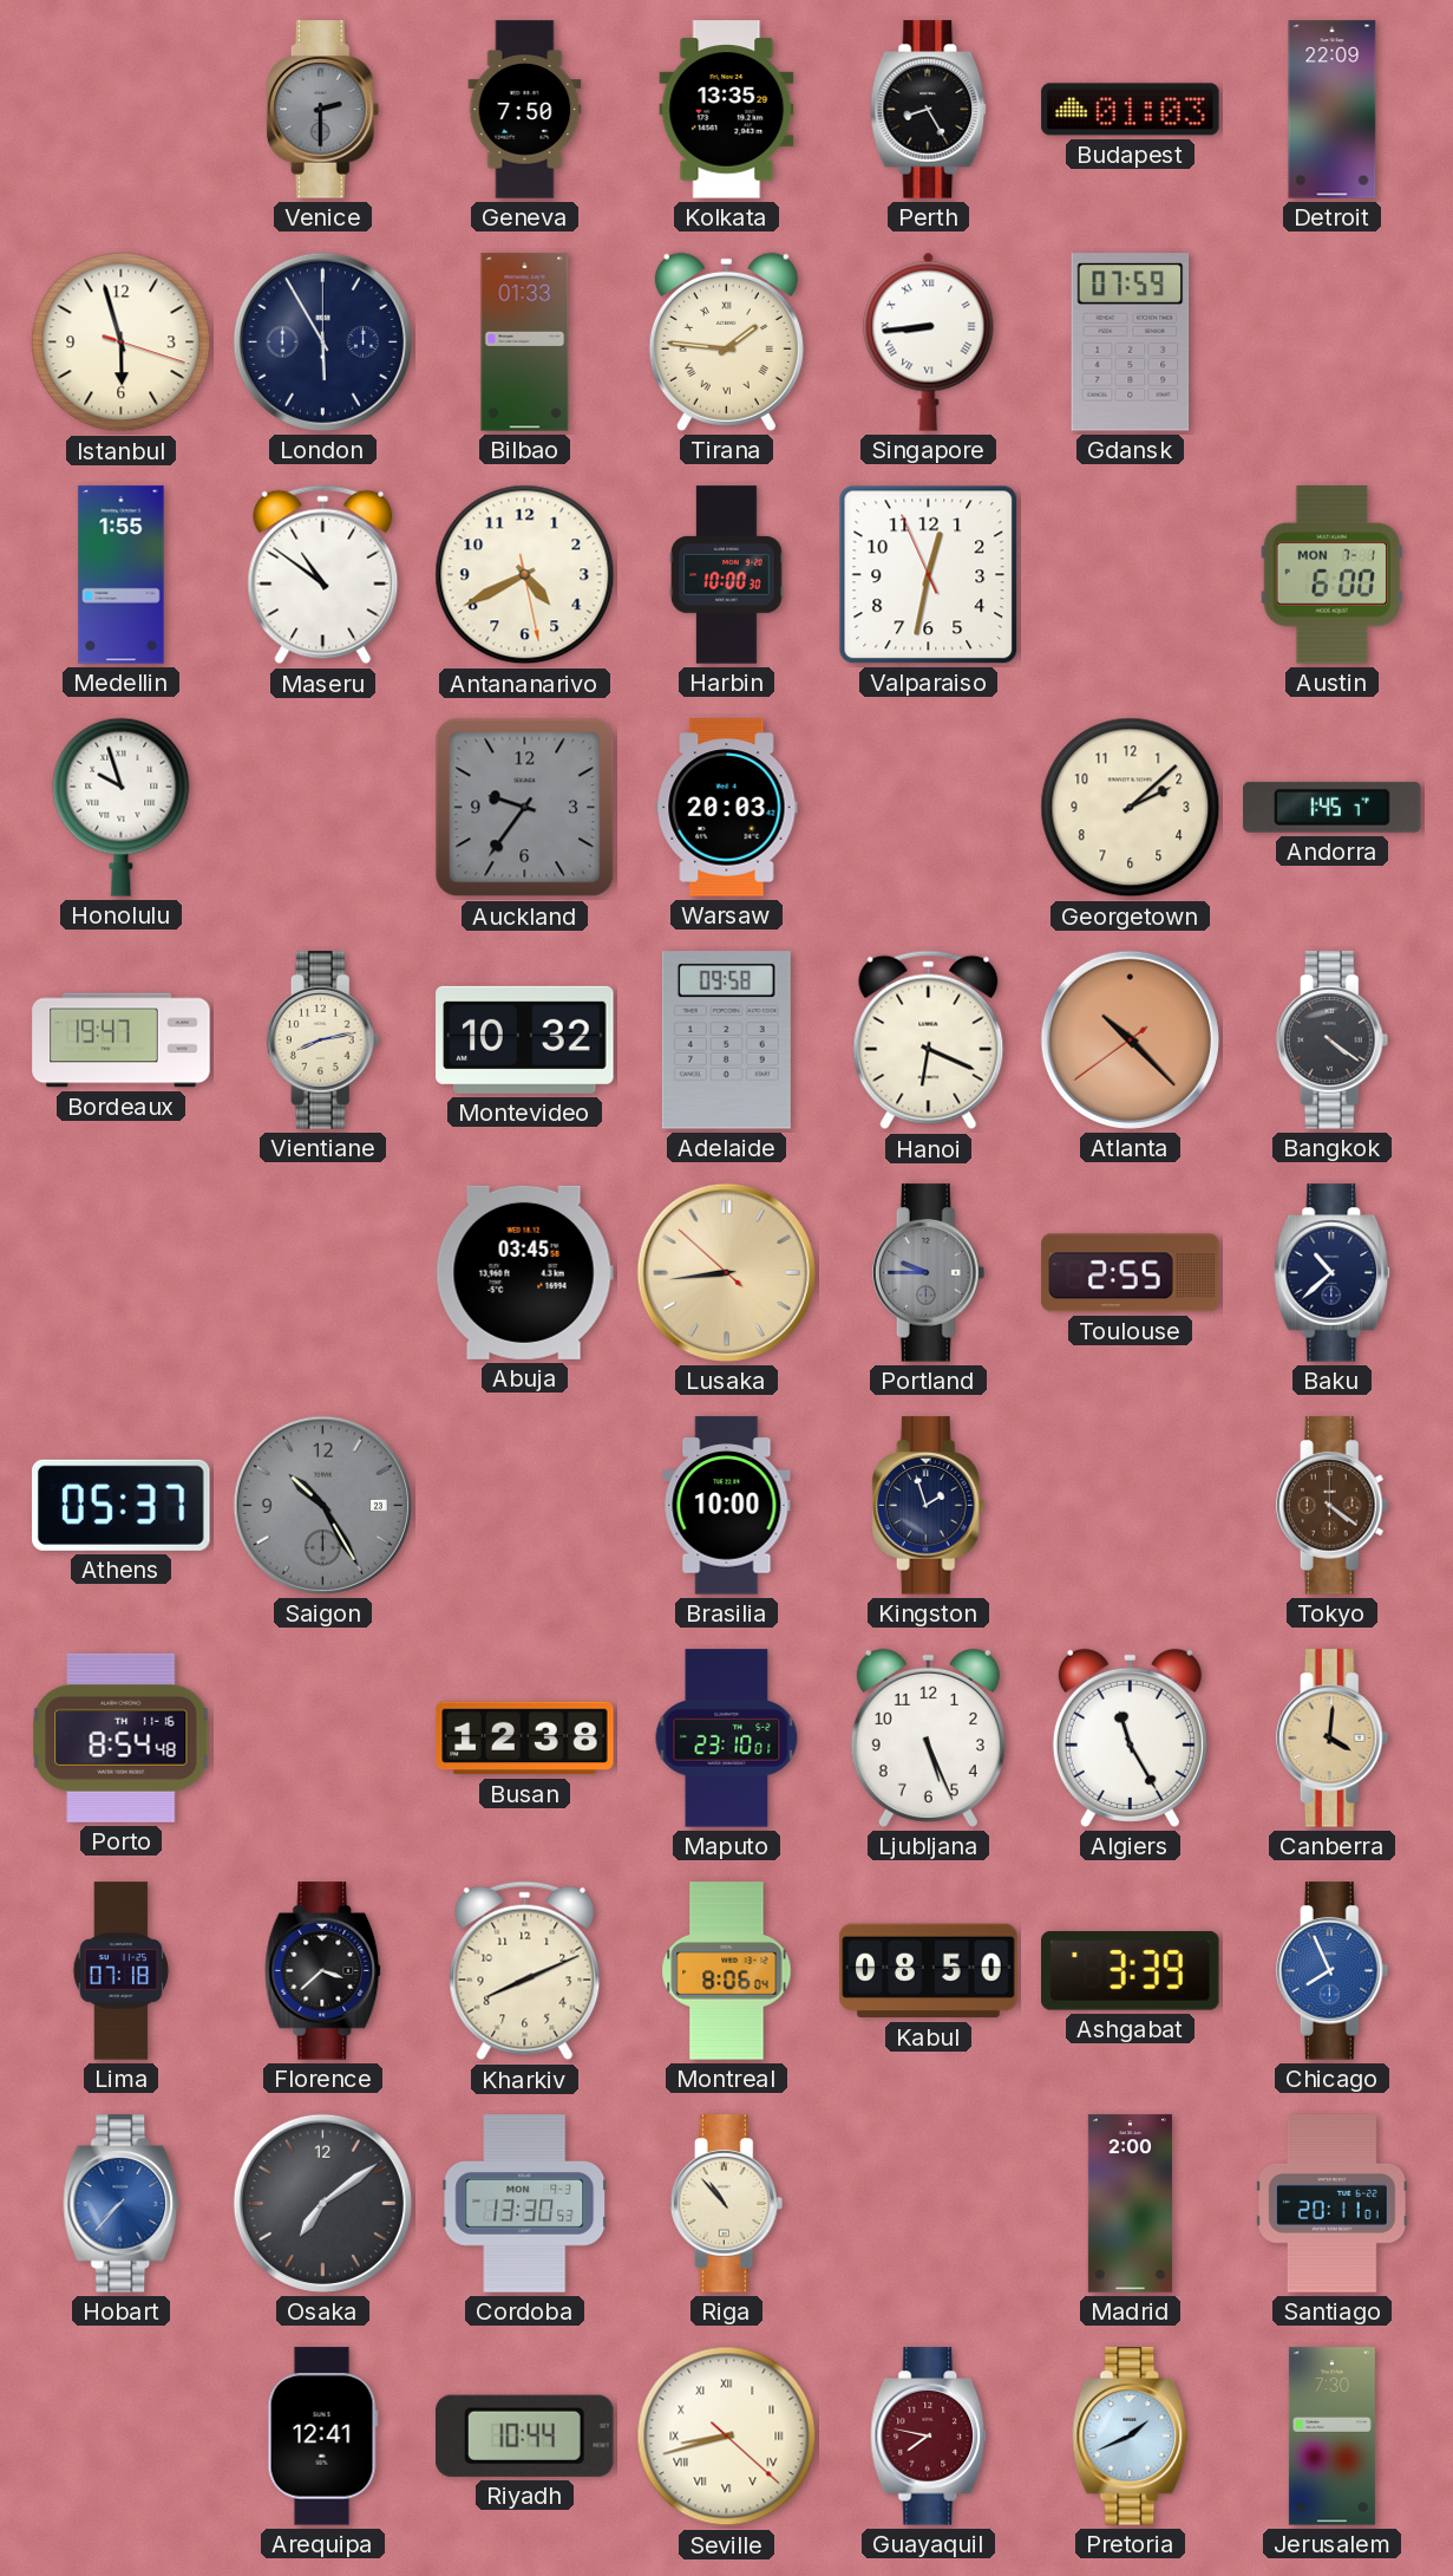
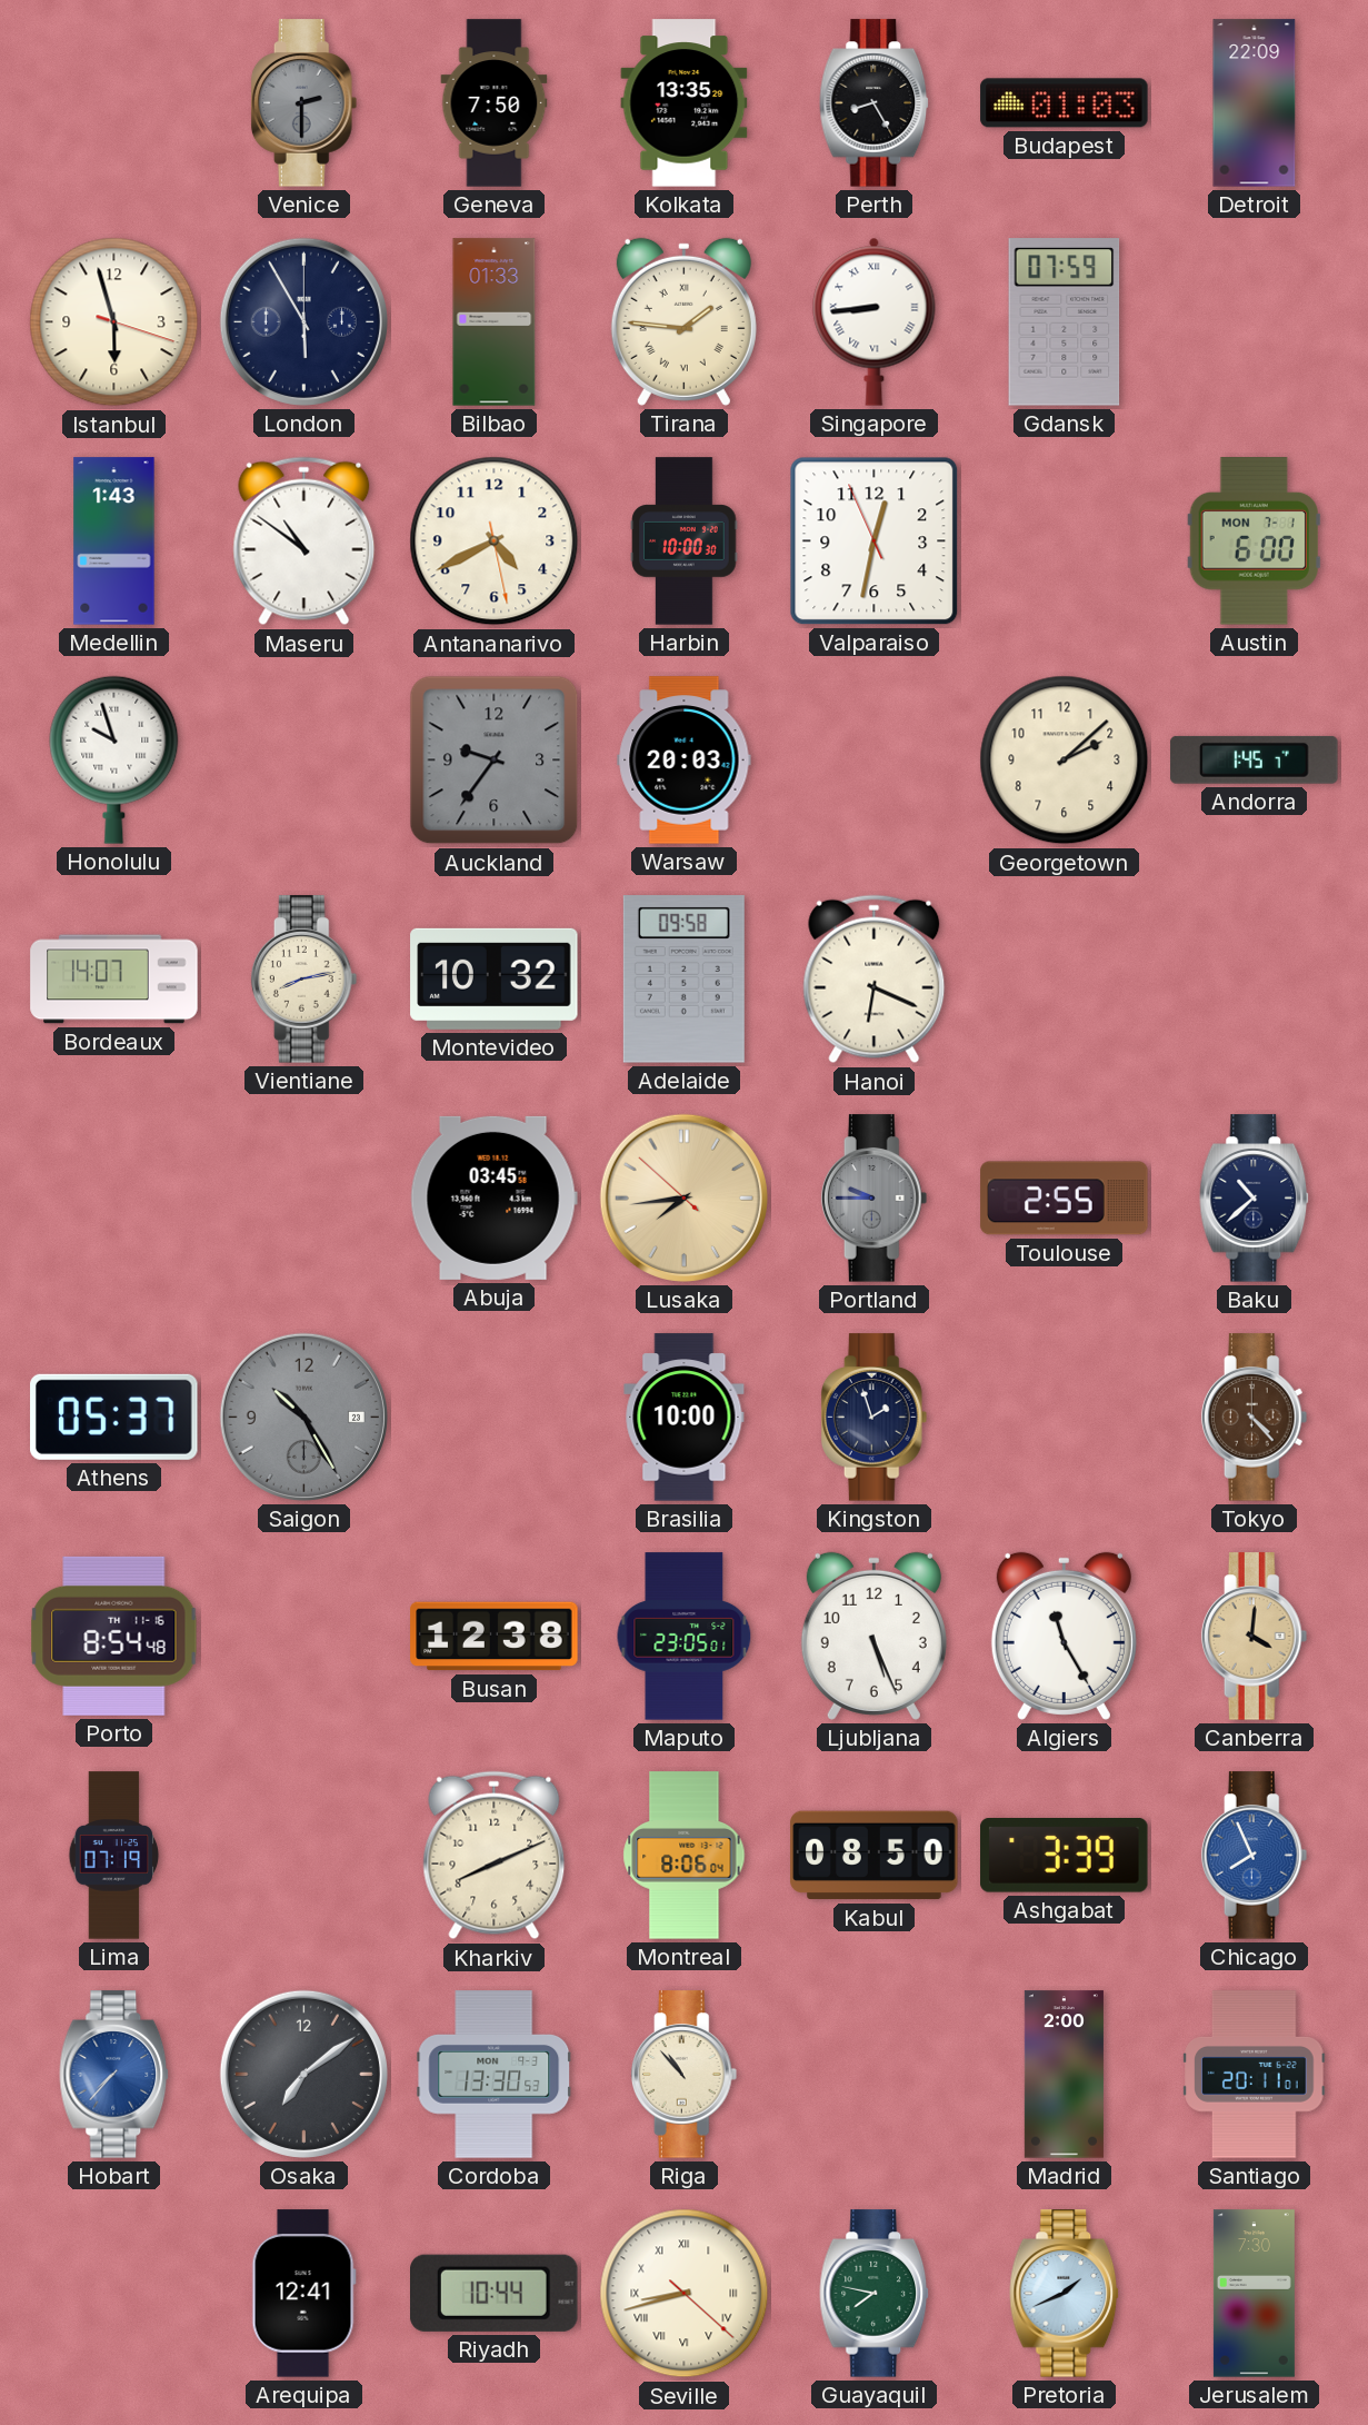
Medellin: 1:55 -> 1:43 (114, 541)
Bordeaux: 19:47 -> 14:07 (114, 980)
Atlanta: 10:22 -> none (1130, 1039)
Bangkok: 4:21 -> none (1333, 1041)
Lusaka: 8:43 -> 7:43 (683, 1197)
Tokyo: 4:21 -> 4:23 (1255, 1418)
Maputo: 23:10 -> 23:05 (685, 1637)
Lima: 07:18 -> 07:19 (114, 1856)
Florence: 3:38 -> none (323, 1971)
Guayaquil dial: burgundy -> green (875, 2294)
